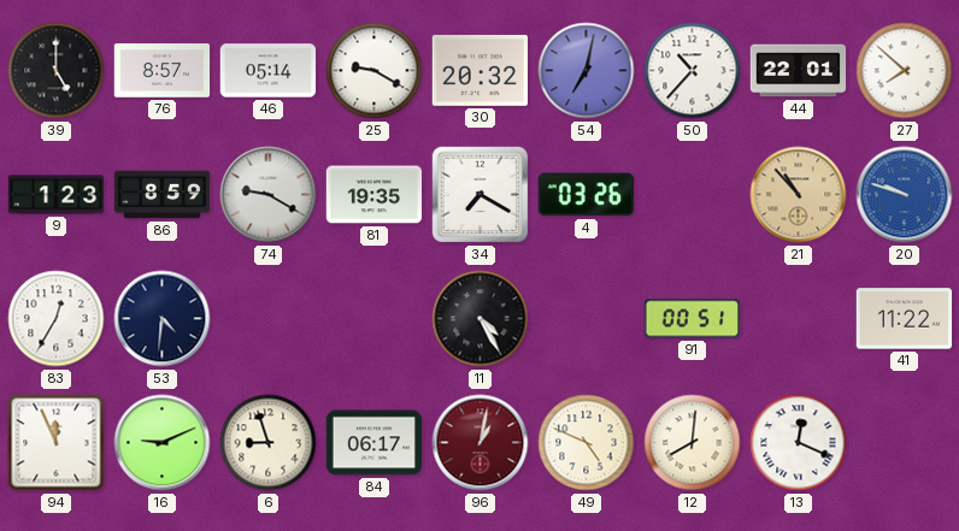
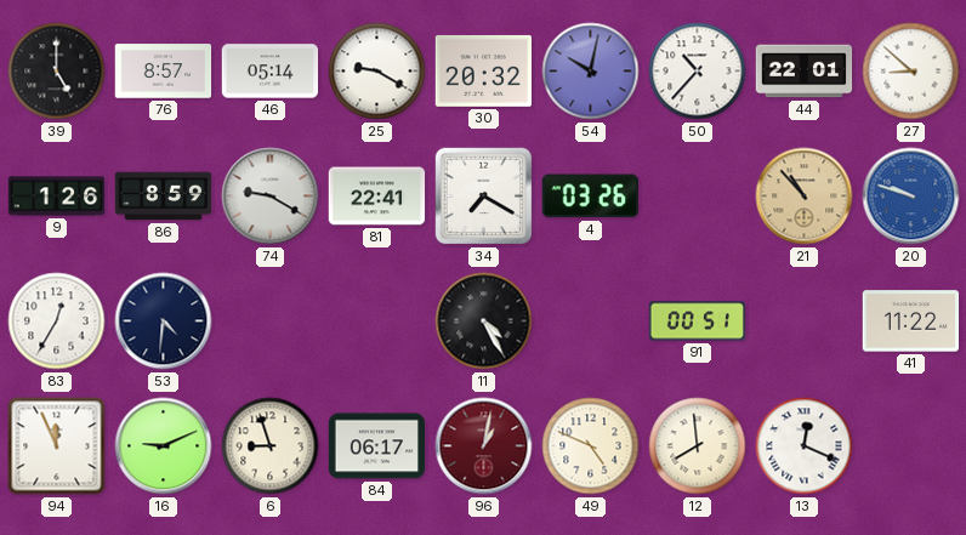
54: 7:02 -> 10:02 (591, 72)
27: 7:52 -> 8:52 (911, 72)
9: 1:23 -> 1:26 (57, 197)
81: 19:35 -> 22:41 (377, 197)
12: 8:01 -> 7:59 (698, 446)
